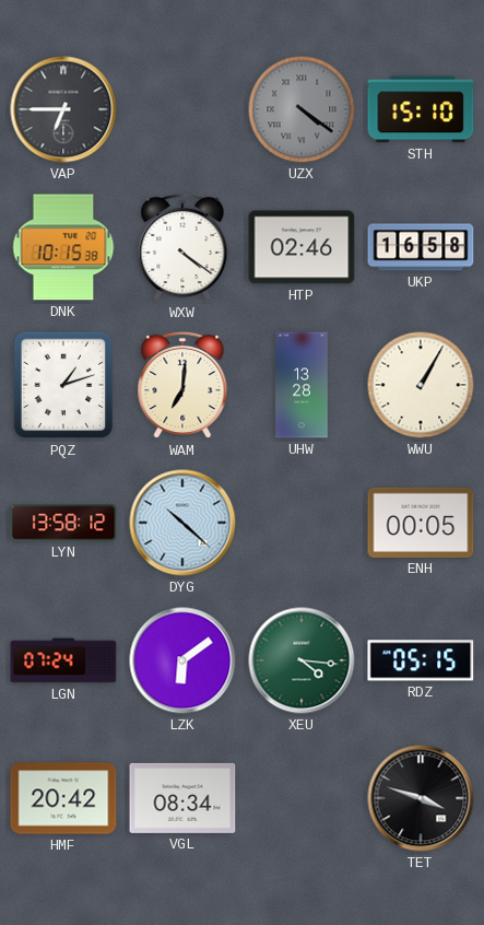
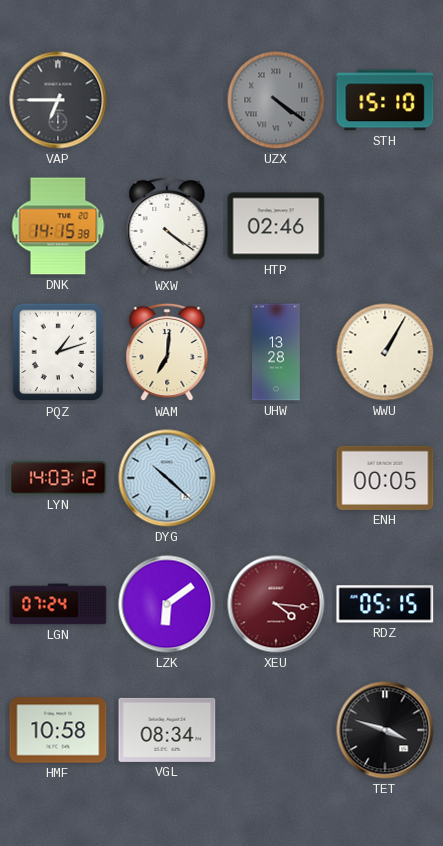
DNK: 10:15 -> 14:15 (58, 226)
UKP: 16:58 -> none (421, 247)
LYN: 13:58 -> 14:03 (58, 478)
XEU dial: green -> burgundy (276, 604)
HMF: 20:42 -> 10:58 (58, 730)
